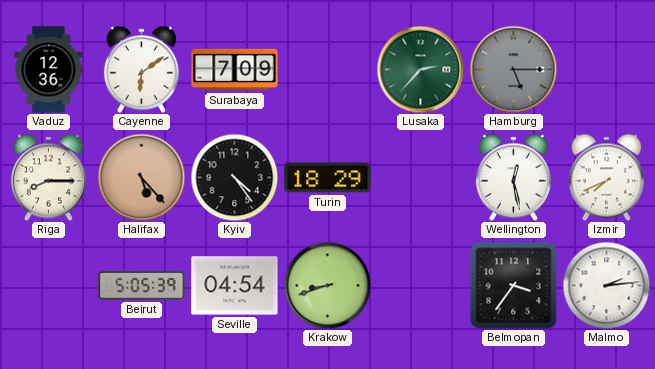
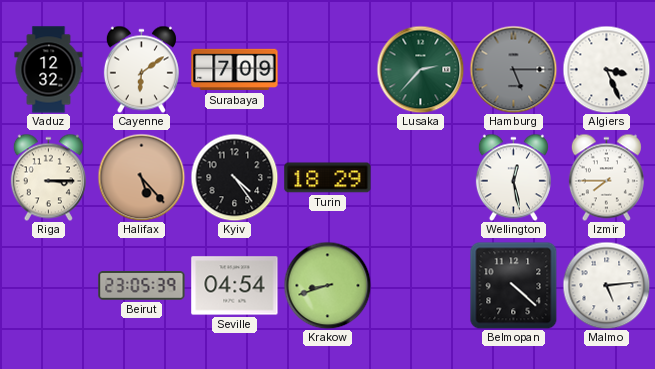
Vaduz: 12:36 -> 12:32 (49, 70)
Algiers: none -> 3:26 (606, 69)
Riga: 8:15 -> 3:15 (48, 177)
Izmir: 7:41 -> 7:45 (606, 177)
Beirut: 5:05 -> 23:05 (142, 286)
Belmopan: 3:36 -> 4:22 (513, 285)
Malmo: 2:14 -> 5:14 (606, 285)
